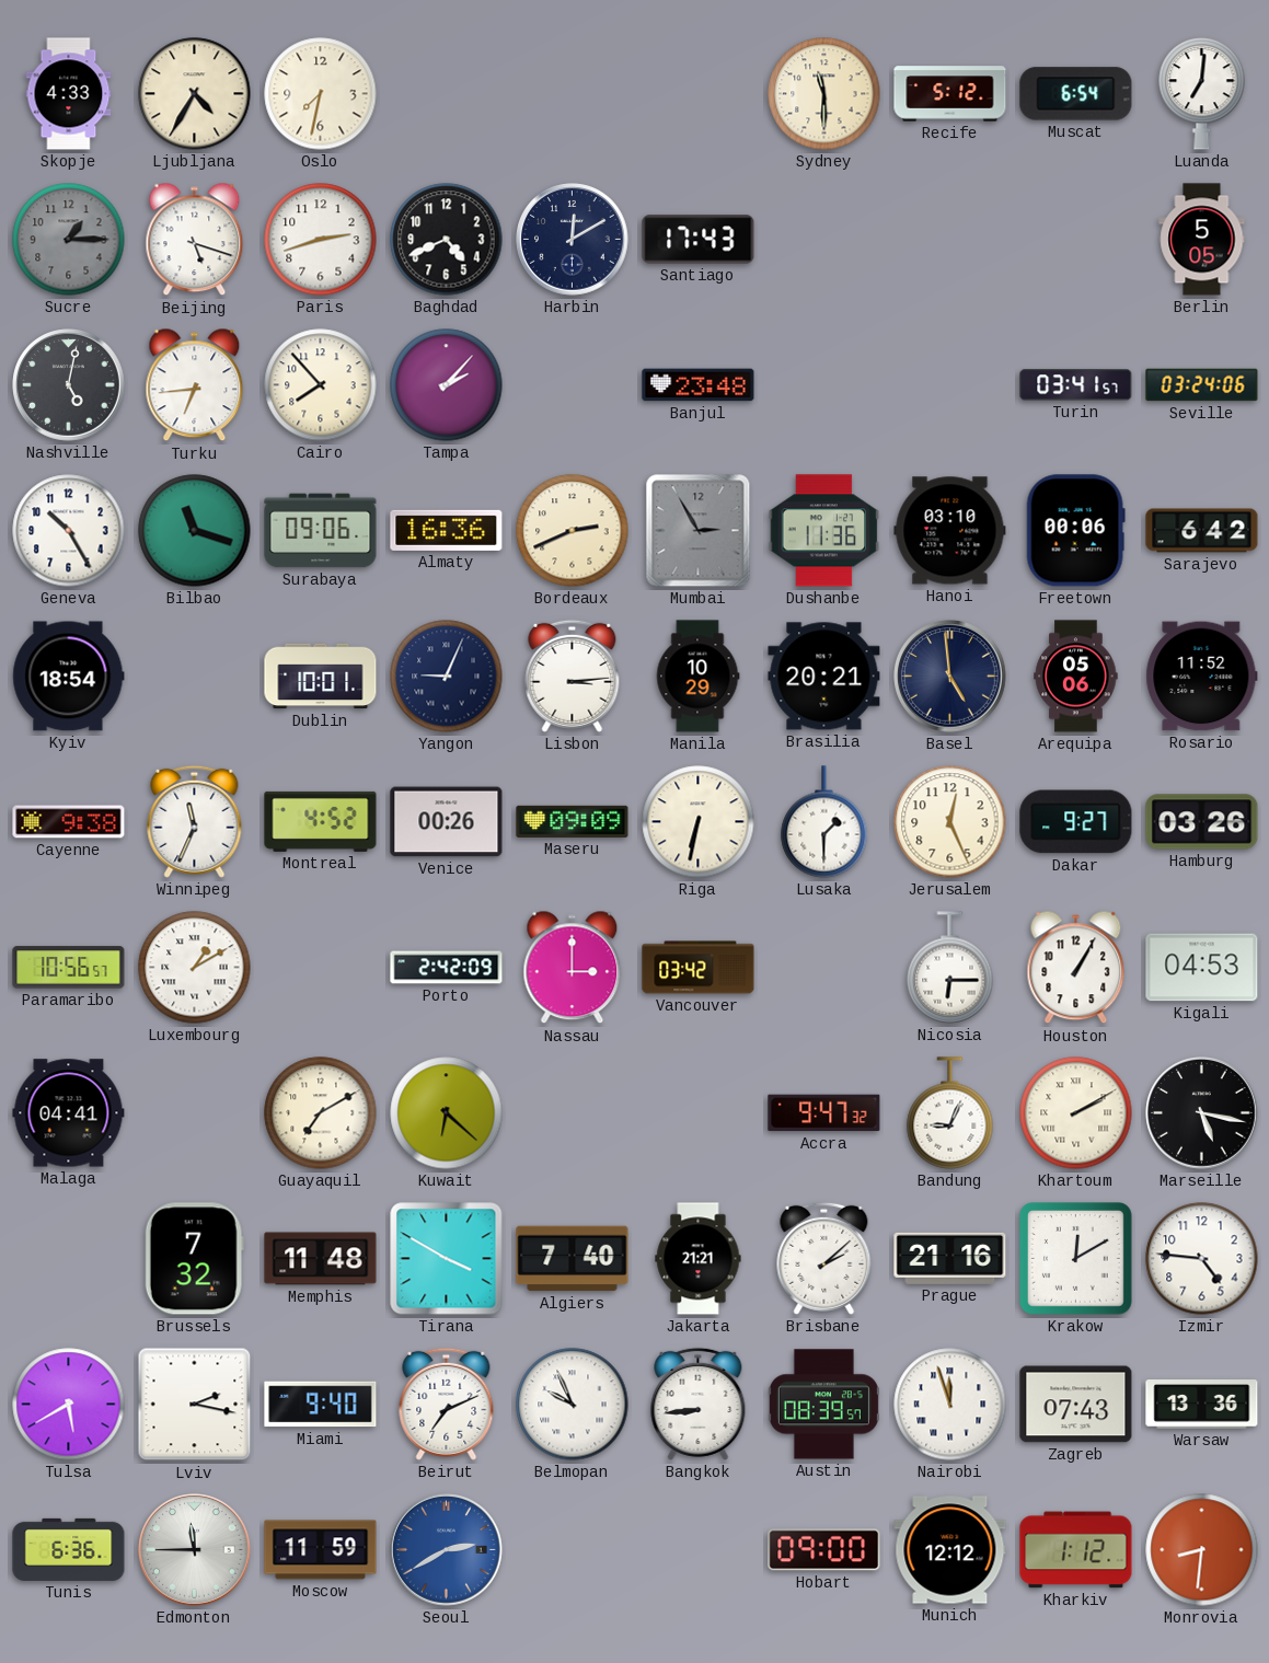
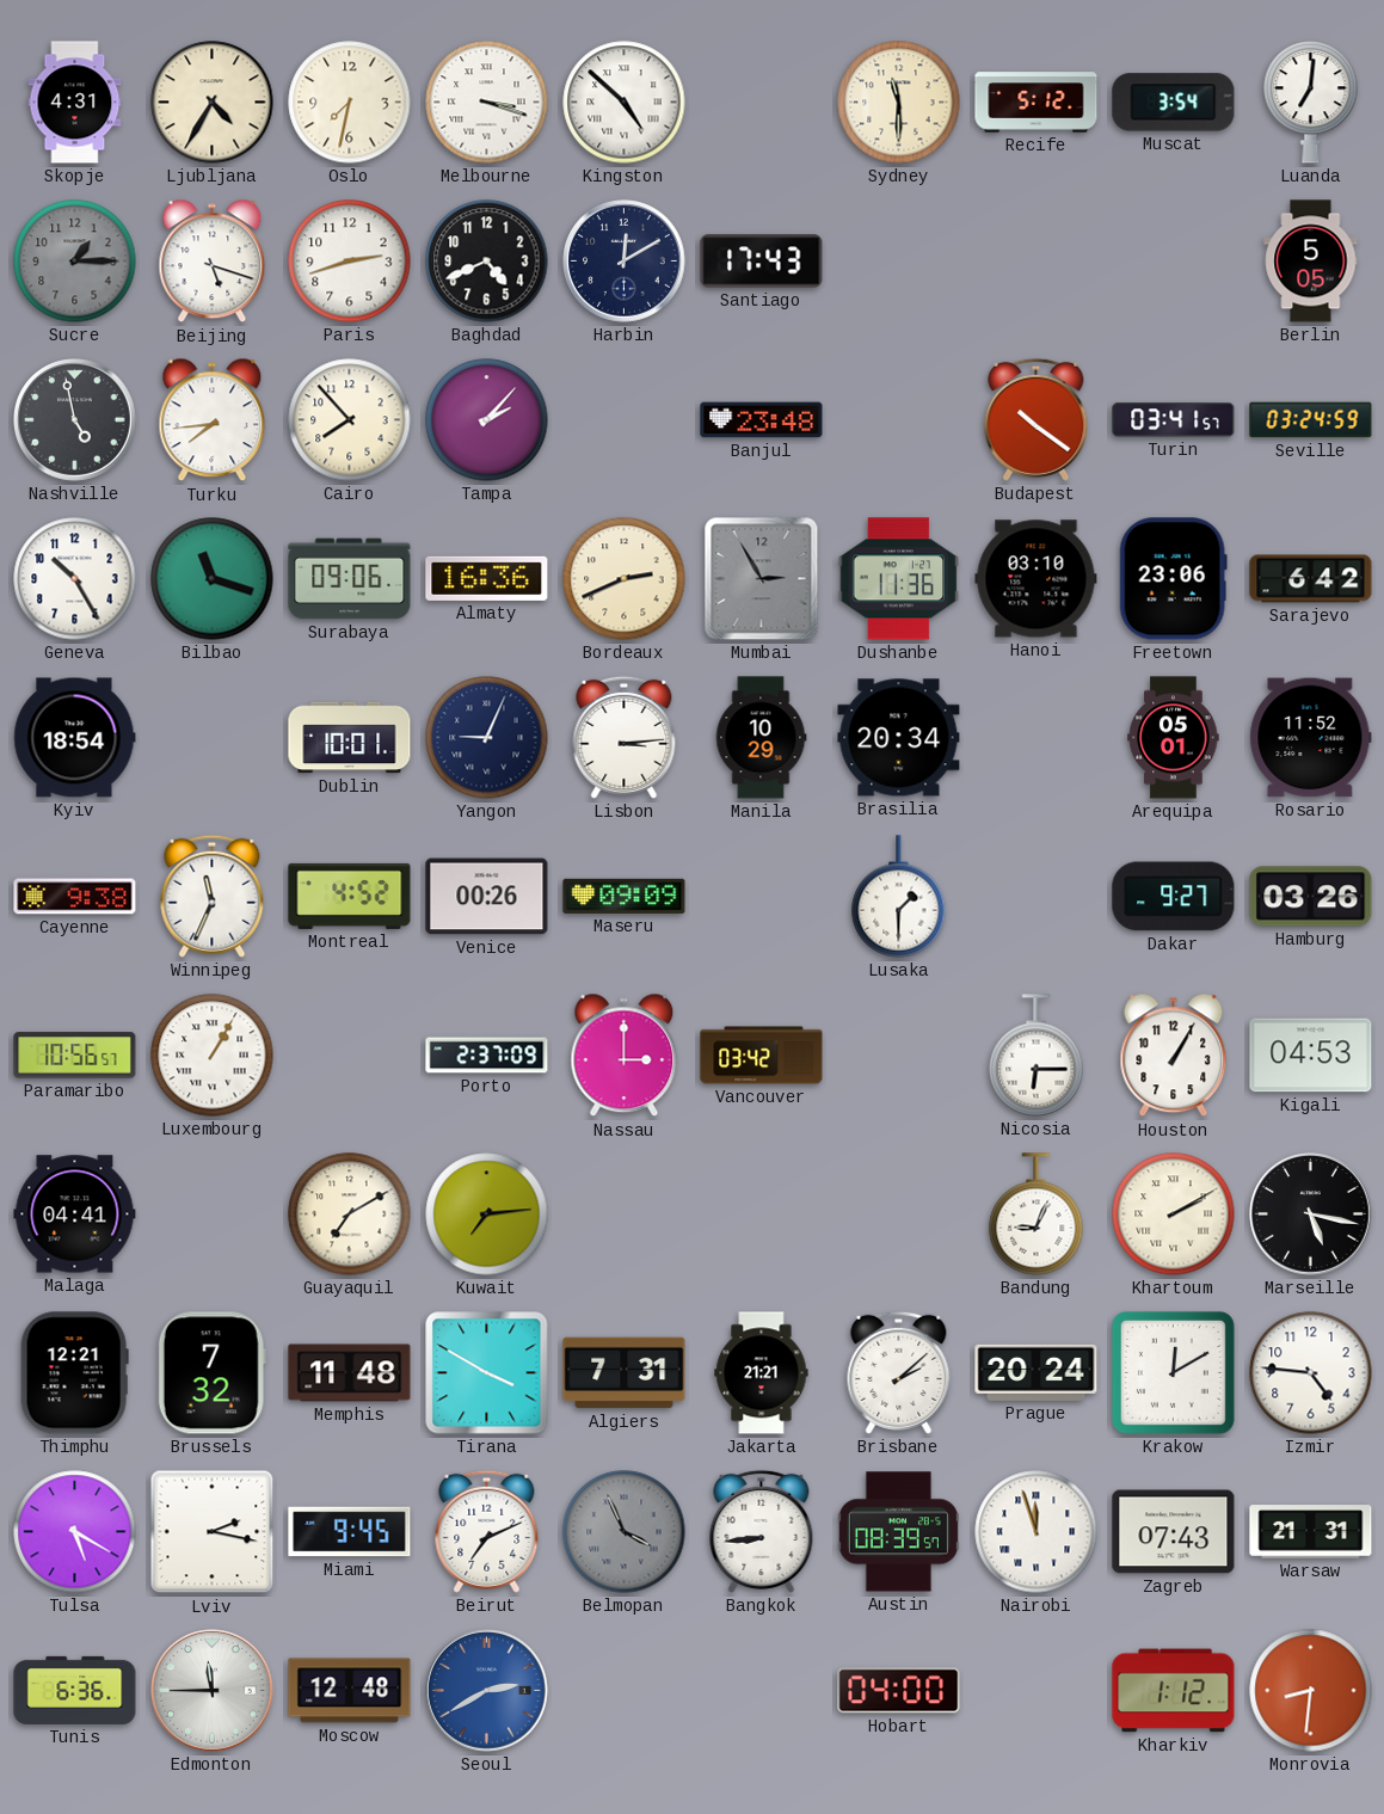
Skopje: 4:33 -> 4:31 (75, 103)
Melbourne: none -> 3:18 (487, 103)
Kingston: none -> 4:52 (625, 103)
Muscat: 6:54 -> 3:54 (1174, 103)
Nashville: 5:02 -> 4:58 (75, 420)
Turku: 6:44 -> 7:44 (213, 420)
Budapest: none -> 10:21 (1037, 419)
Seville: 03:24:06 -> 03:24:59 (1311, 420)
Freetown: 00:06 -> 23:06 (1173, 579)
Brasilia: 20:21 -> 20:34 (899, 738)
Basel: 4:59 -> none (950, 677)
Arequipa: 05:06 -> 05:01 (1174, 738)
Riga: 6:32 -> none (699, 822)
Jerusalem: 12:26 -> none (950, 822)
Luxembourg: 1:10 -> 1:05 (213, 1056)
Porto: 2:42 -> 2:37 (487, 1056)
Kuwait: 6:22 -> 7:14 (487, 1215)
Accra: 9:47 -> none (824, 1113)
Thimphu: none -> 12:21 (74, 1373)
Algiers: 7:40 -> 7:31 (625, 1373)
Prague: 21:16 -> 20:24 (1037, 1372)
Tulsa: 5:40 -> 5:20 (75, 1532)
Miami: 9:40 -> 9:45 (350, 1532)
Belmopan: 9:56 -> 3:56 (625, 1532)
Belmopan dial: white -> grey (625, 1532)
Warsaw: 13:36 -> 21:31 (1311, 1532)
Moscow: 11:59 -> 12:48 (350, 1691)
Hobart: 09:00 -> 04:00 (899, 1691)
Munich: 12:12 -> none (950, 1550)
